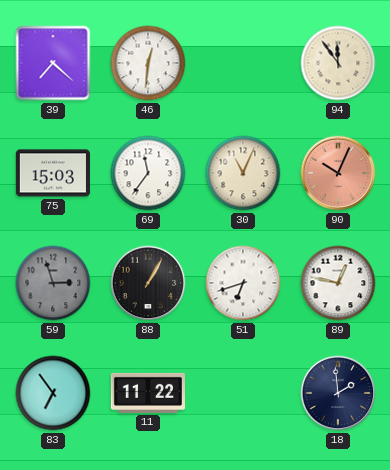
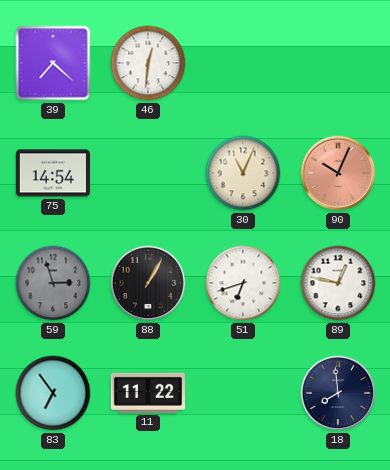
94: 11:54 -> none (338, 63)
75: 15:03 -> 14:54 (53, 173)
69: 11:36 -> none (148, 173)
18: 1:59 -> 7:59 (338, 393)
